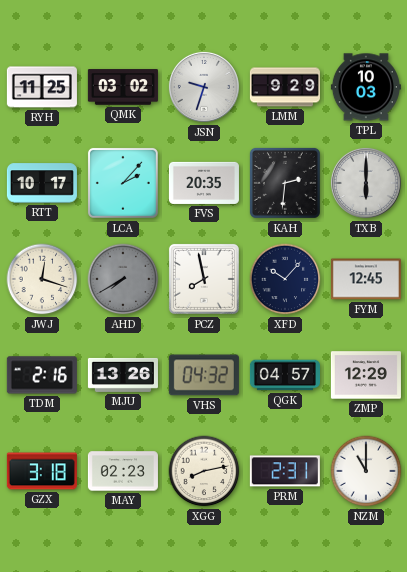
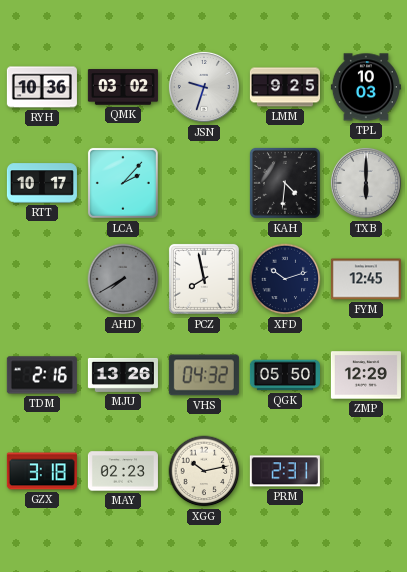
RYH: 11:25 -> 10:36 (42, 87)
LMM: 9:29 -> 9:25 (285, 87)
FVS: 20:35 -> none (204, 183)
KAH: 2:31 -> 4:31 (285, 183)
JWJ: 12:18 -> none (42, 279)
XFD: 10:07 -> 10:12 (285, 279)
QGK: 04:57 -> 05:50 (285, 375)
XGG: 8:13 -> 10:13 (204, 471)
NZM: 11:00 -> none (366, 471)
